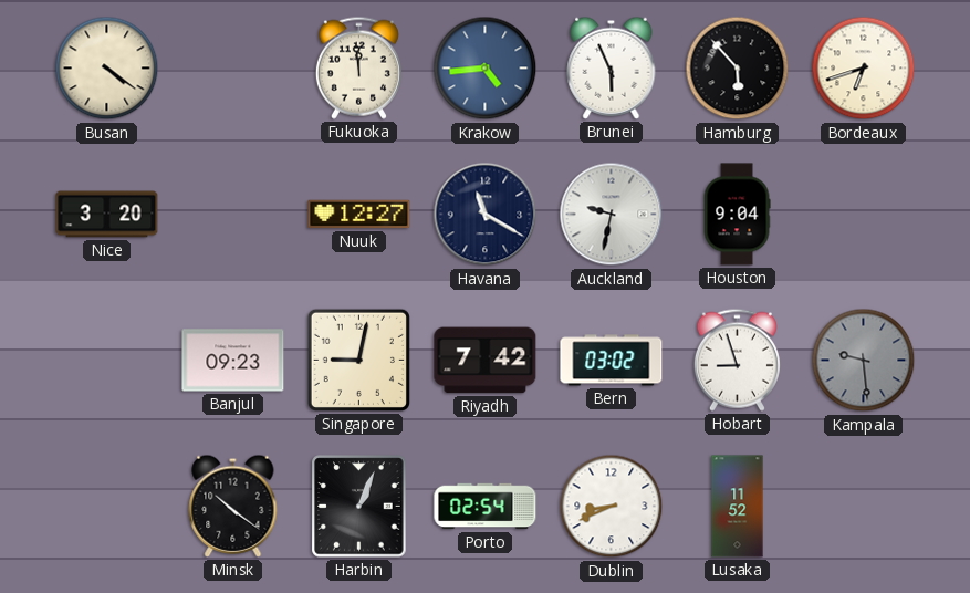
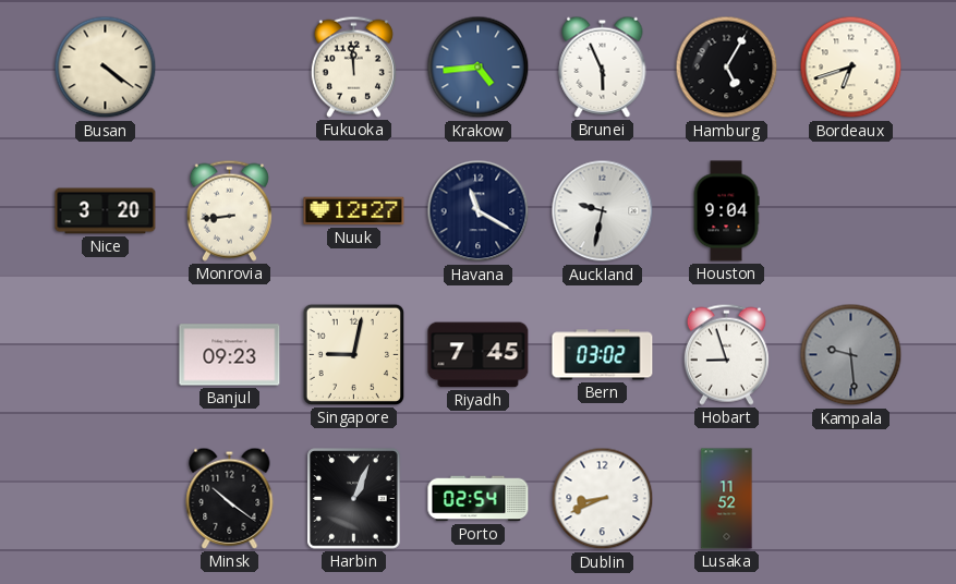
Hamburg: 5:53 -> 5:05 (727, 68)
Monrovia: none -> 8:44 (229, 210)
Riyadh: 7:42 -> 7:45 (479, 355)
